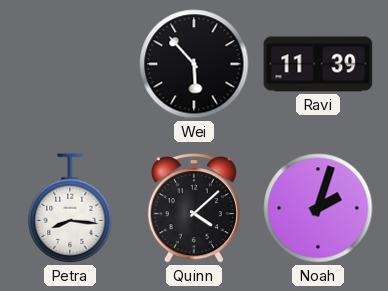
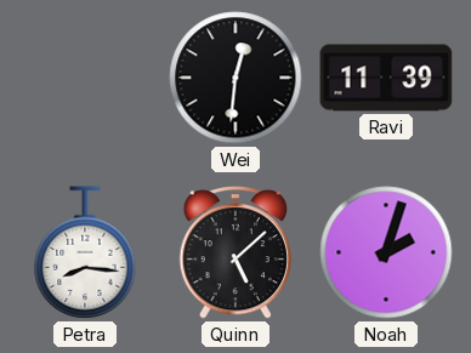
Wei: 5:53 -> 12:31 (235, 78)
Quinn: 4:08 -> 5:08 (235, 252)
